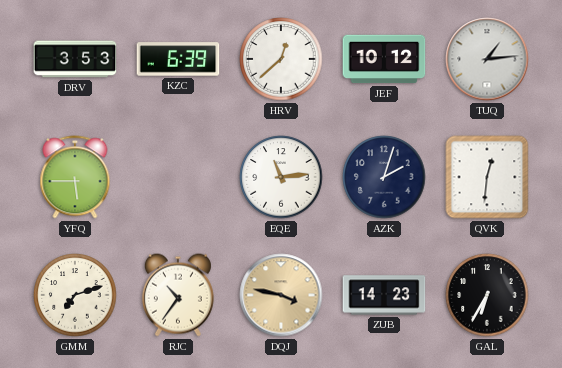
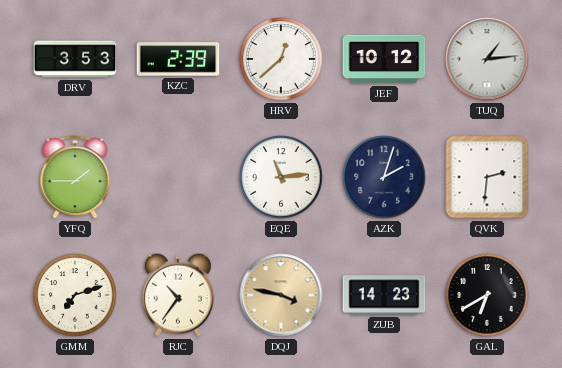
KZC: 6:39 -> 2:39 (178, 59)
YFQ: 5:45 -> 1:45 (75, 177)
QVK: 12:31 -> 2:31 (487, 177)
GAL: 6:35 -> 6:40 (487, 295)
